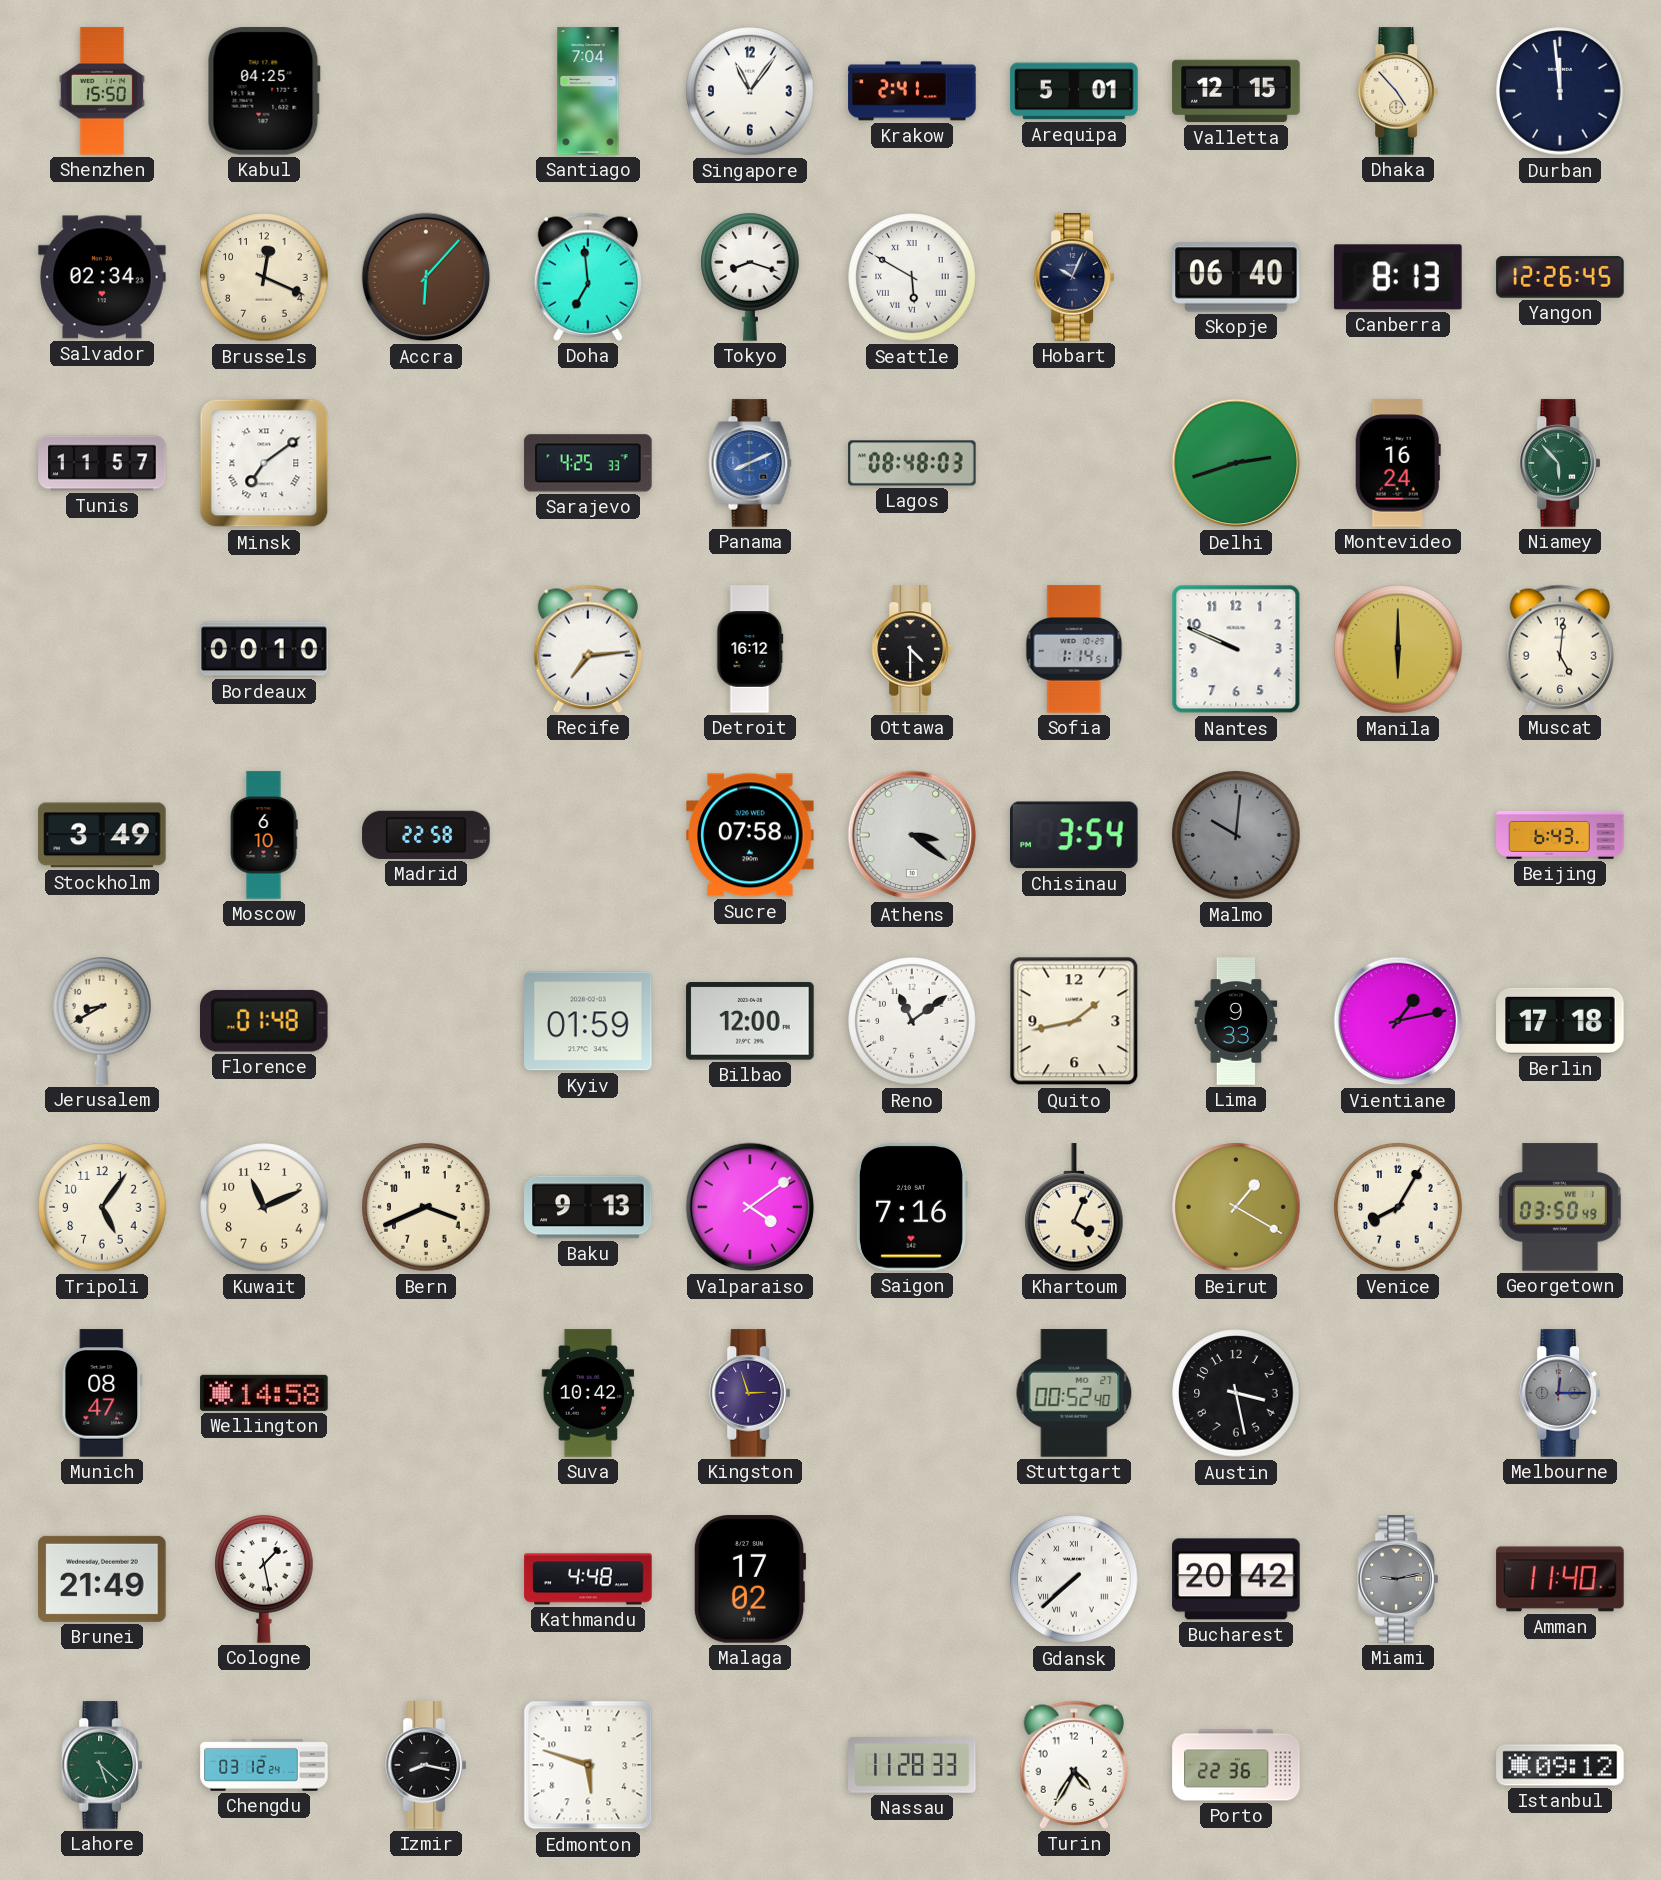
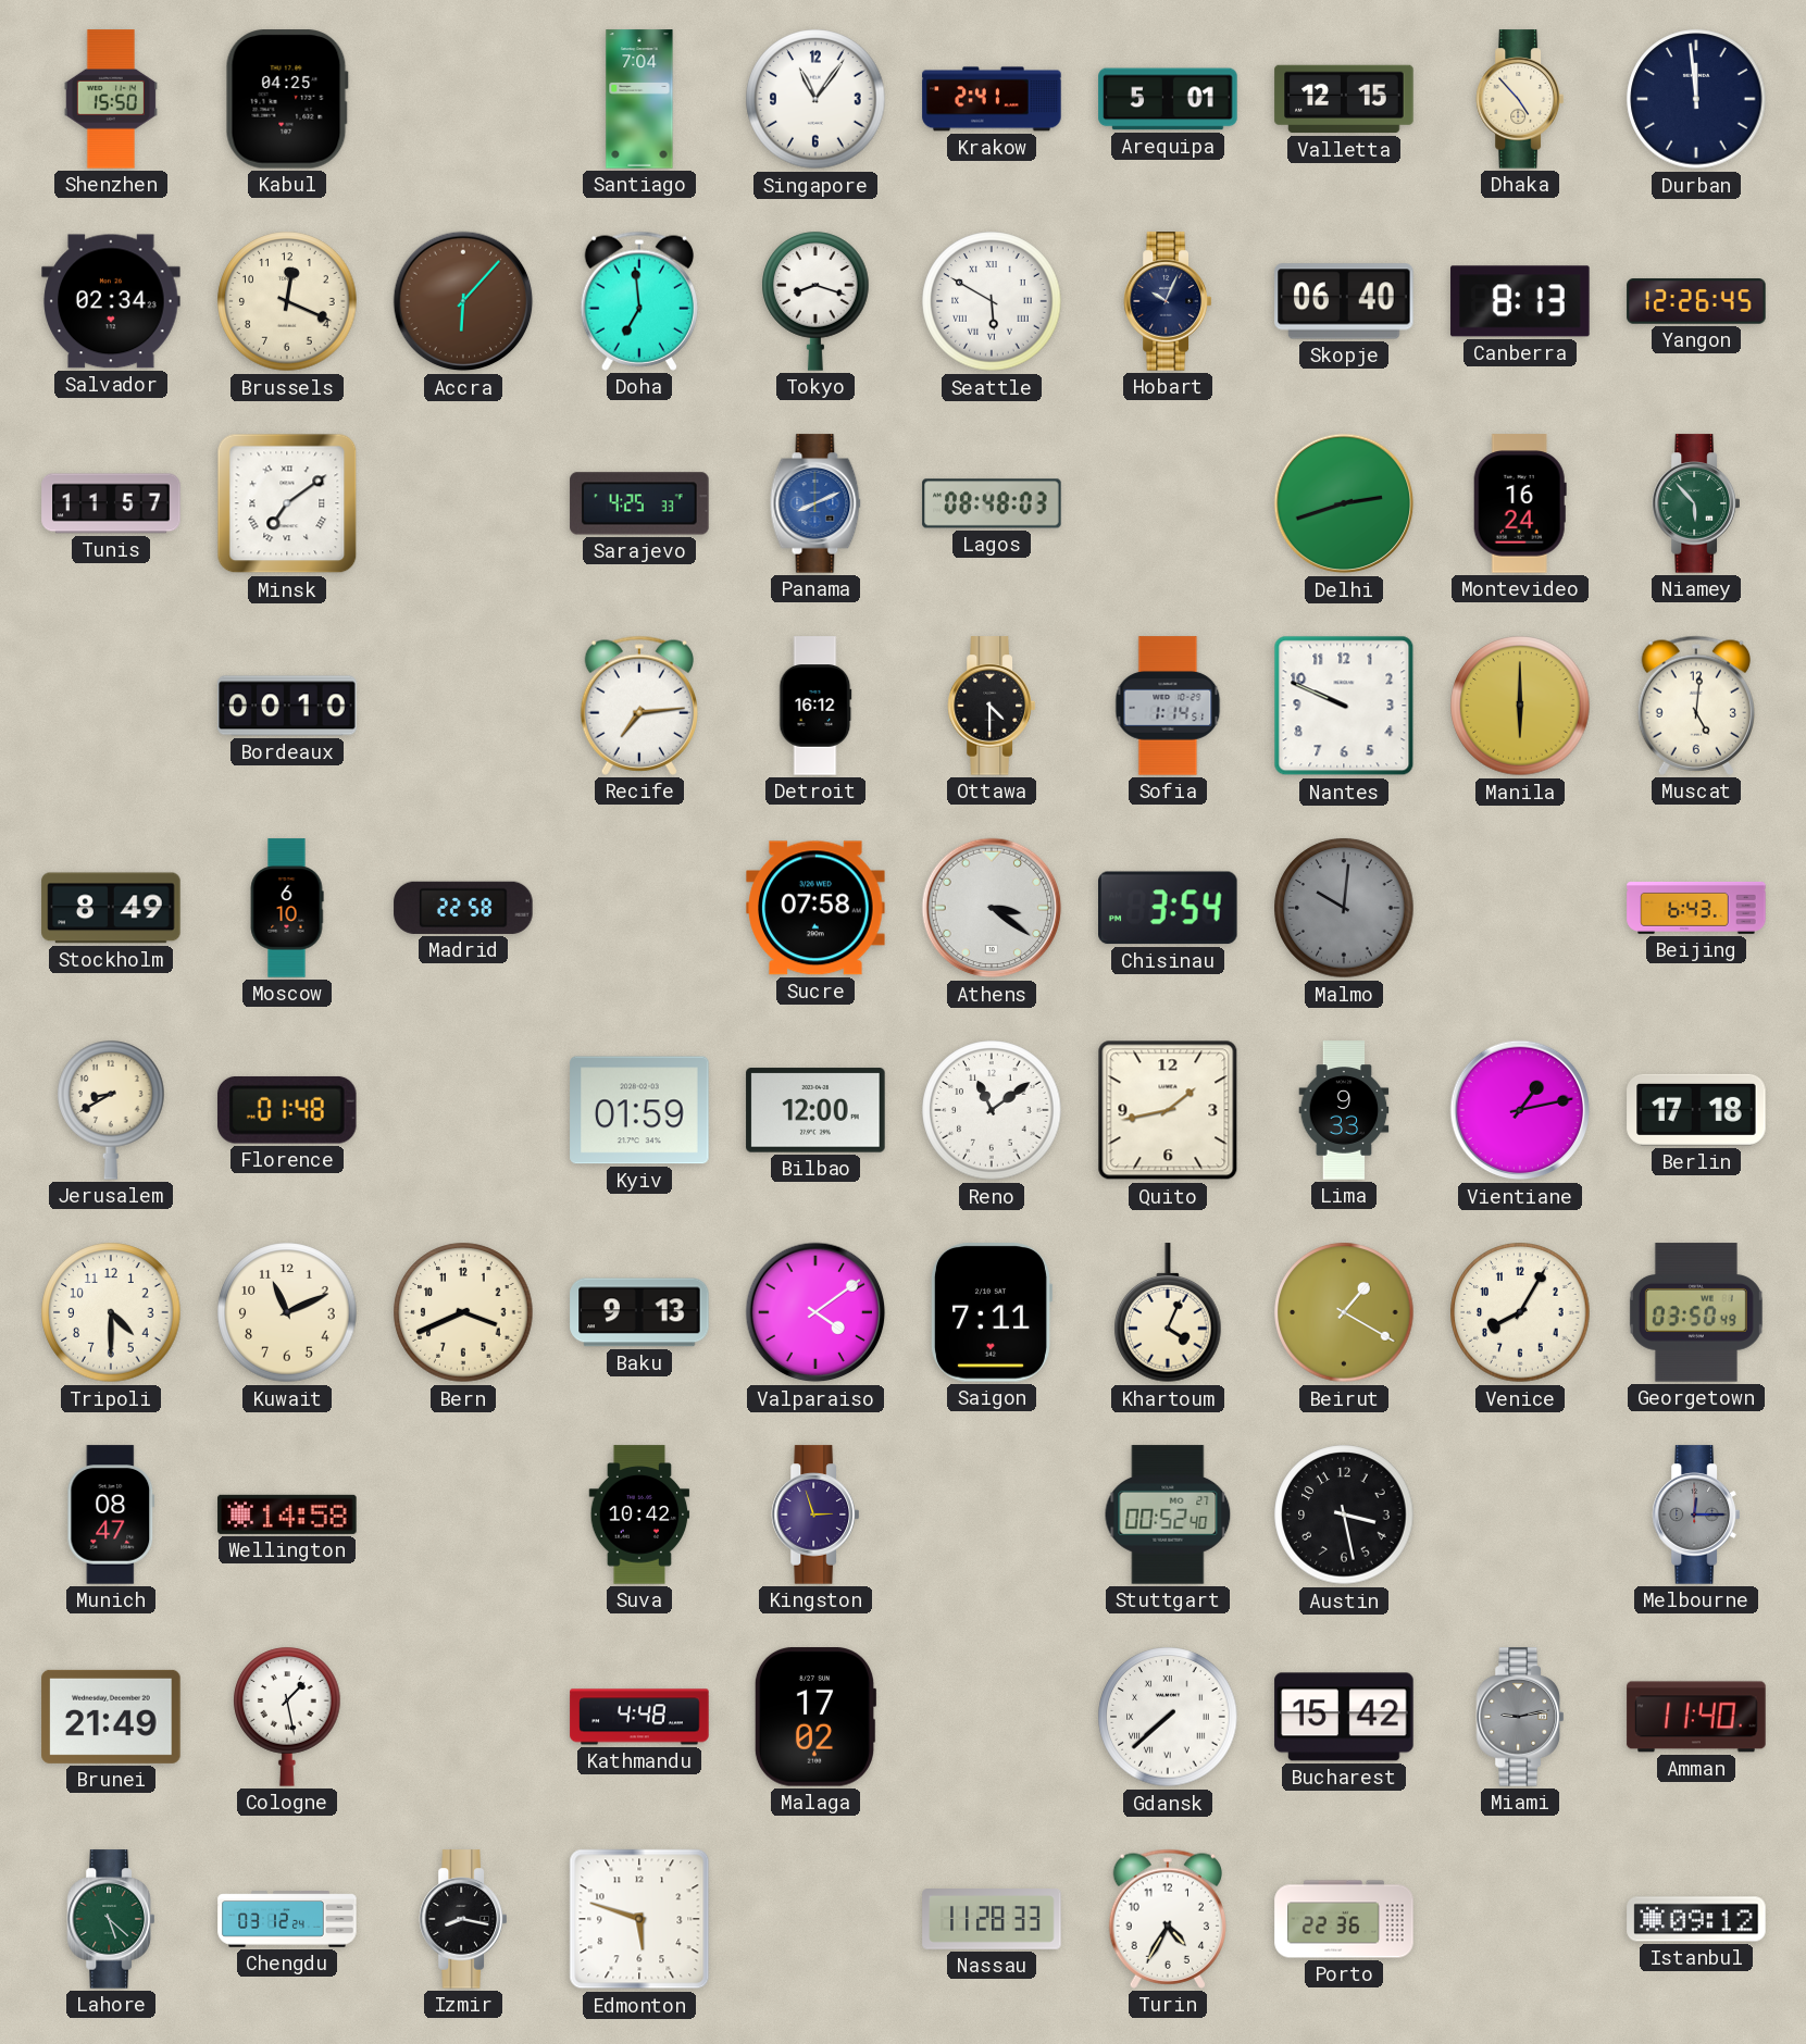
Stockholm: 3:49 -> 8:49 (111, 908)
Tripoli: 5:06 -> 4:30 (111, 1312)
Saigon: 7:16 -> 7:11 (991, 1312)
Bucharest: 20:42 -> 15:42 (1344, 1717)
